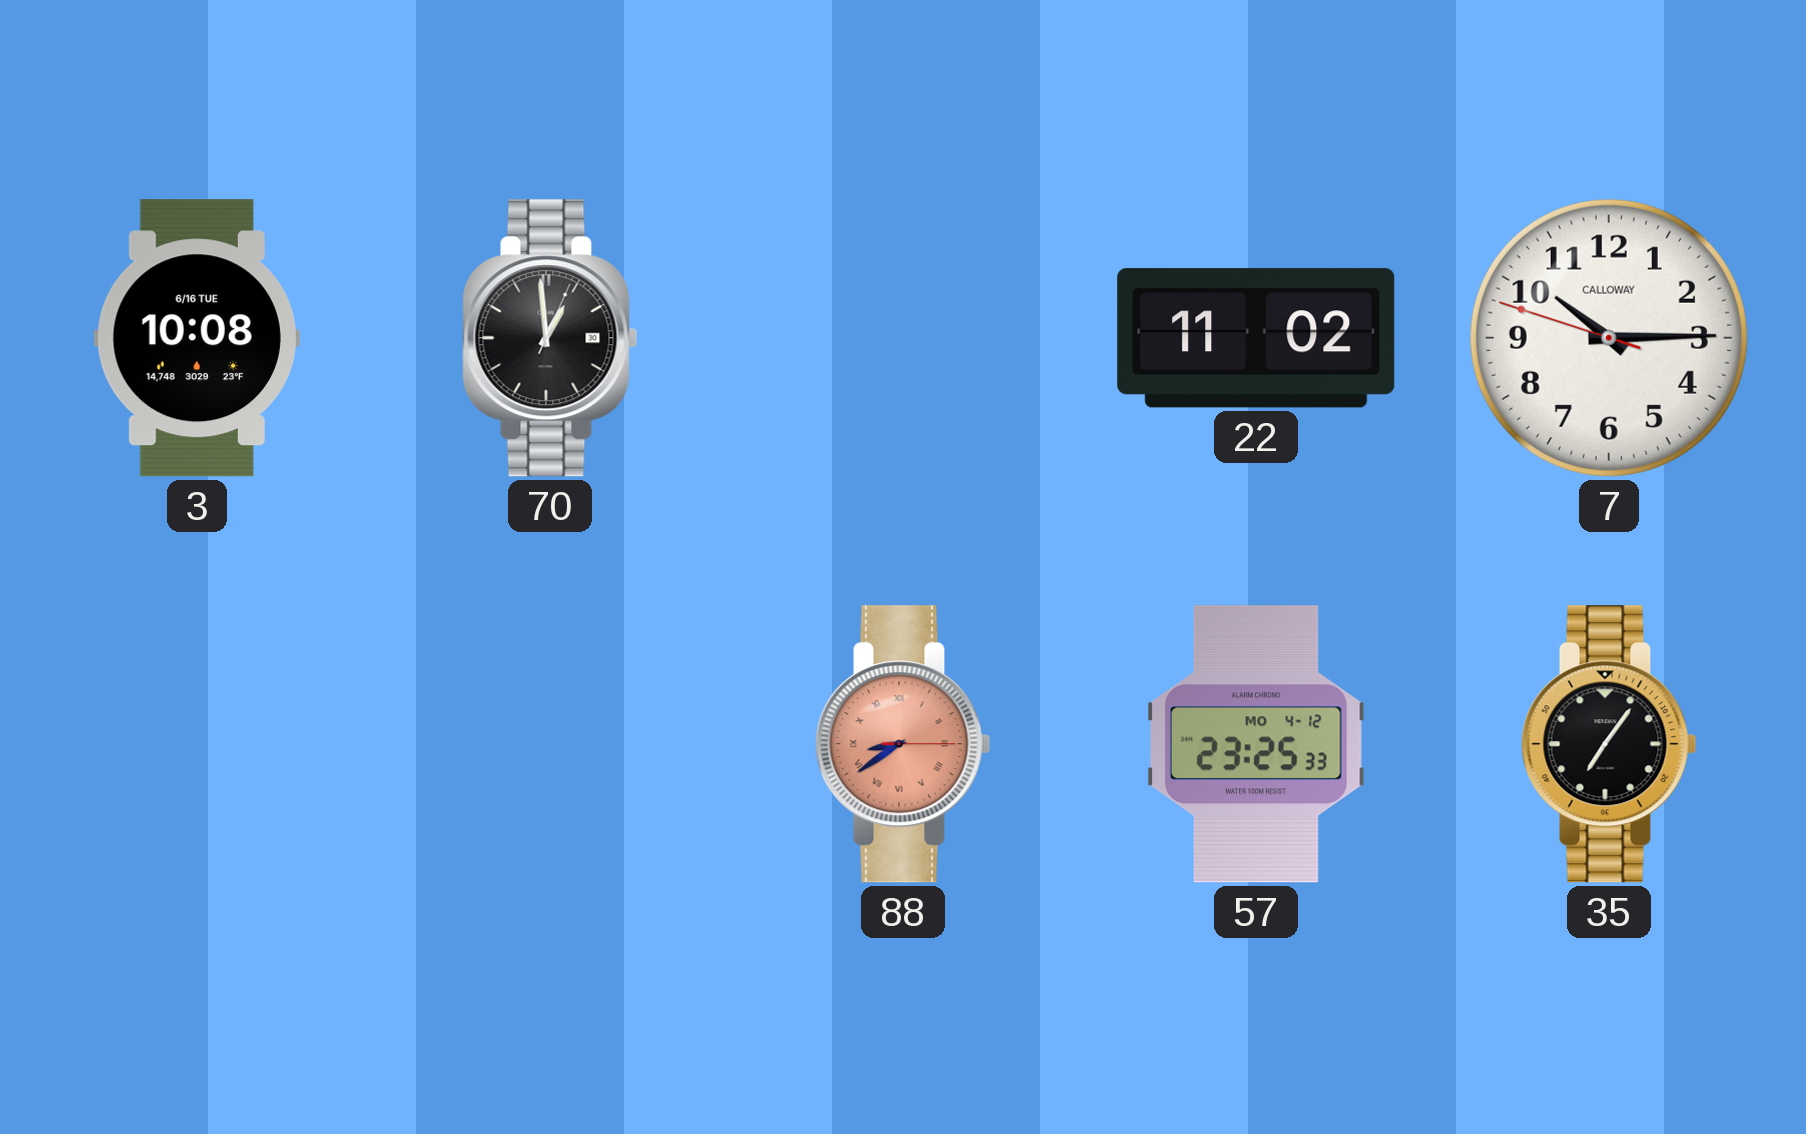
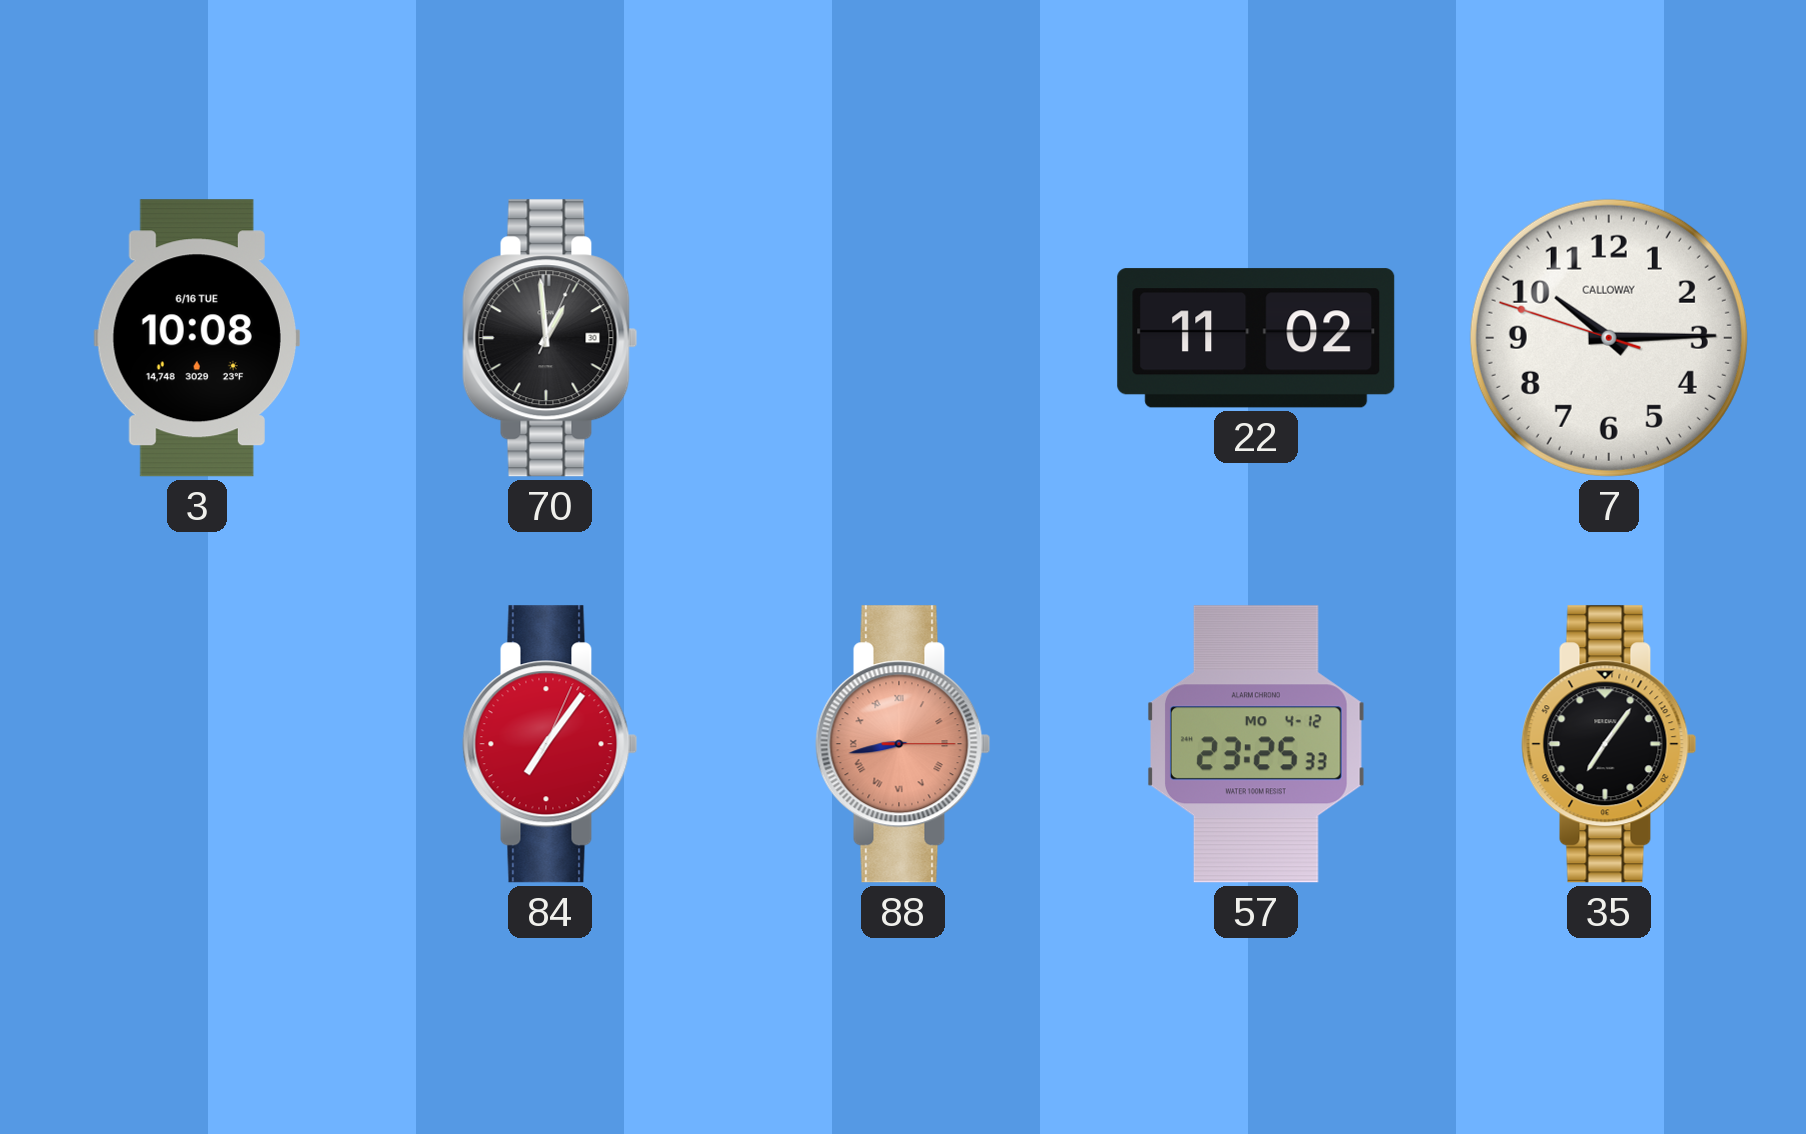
84: none -> 7:06 (550, 744)
88: 8:39 -> 8:43 (903, 744)
